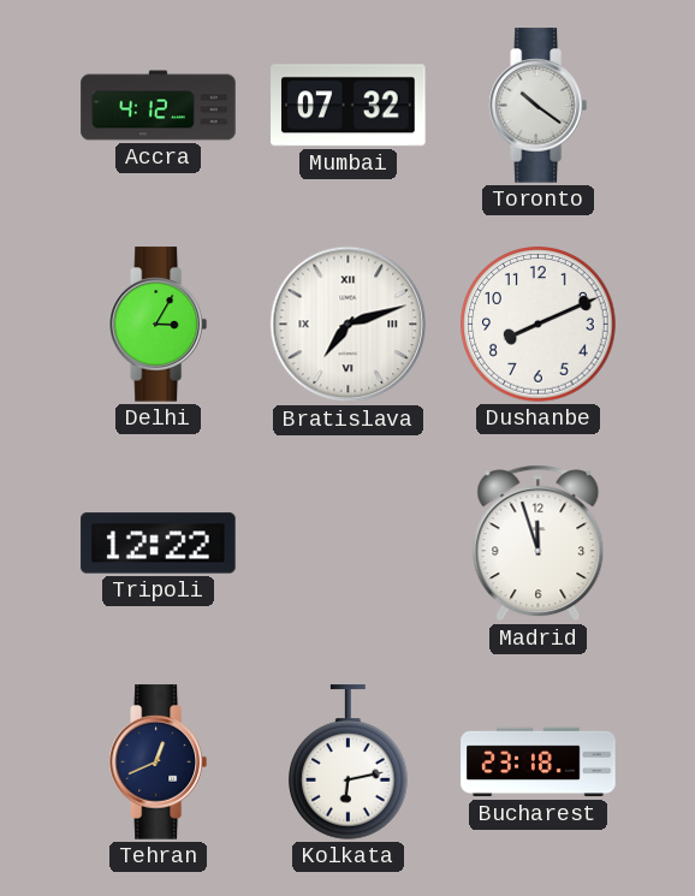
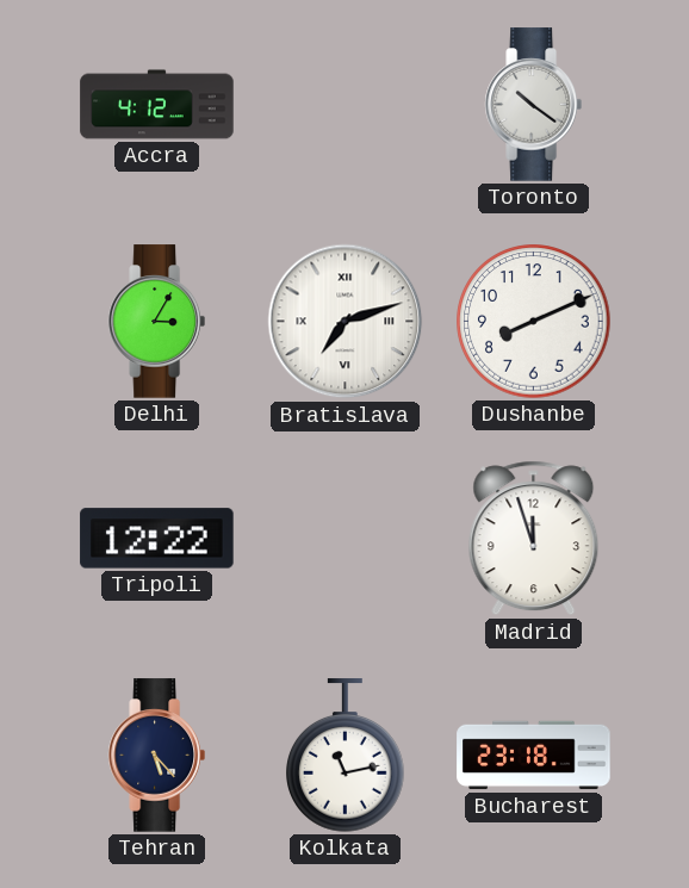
Mumbai: 07:32 -> none (349, 106)
Tehran: 12:41 -> 5:23 (156, 756)
Kolkata: 6:13 -> 11:13 (346, 756)
